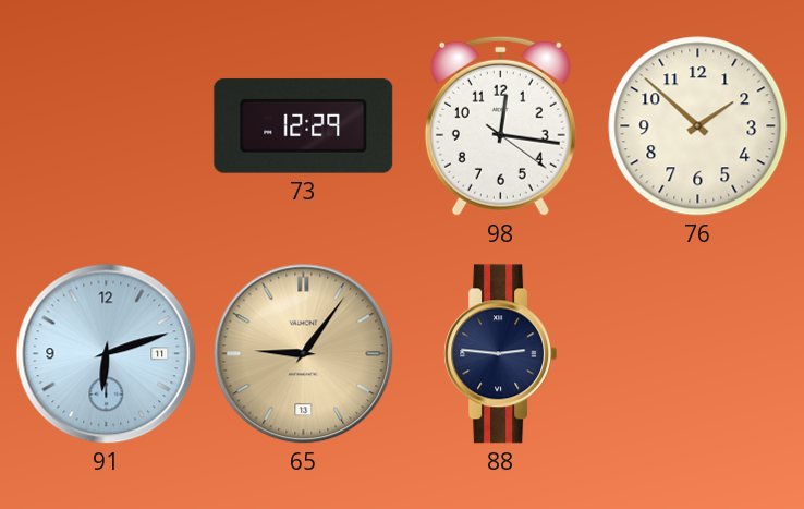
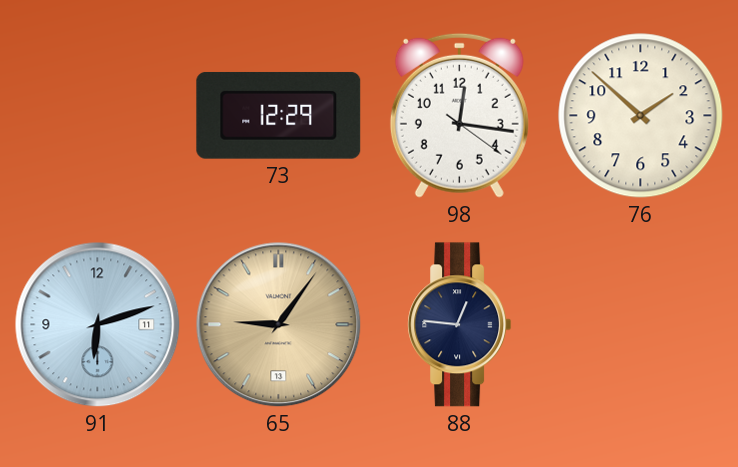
88: 2:46 -> 12:46 (460, 325)
